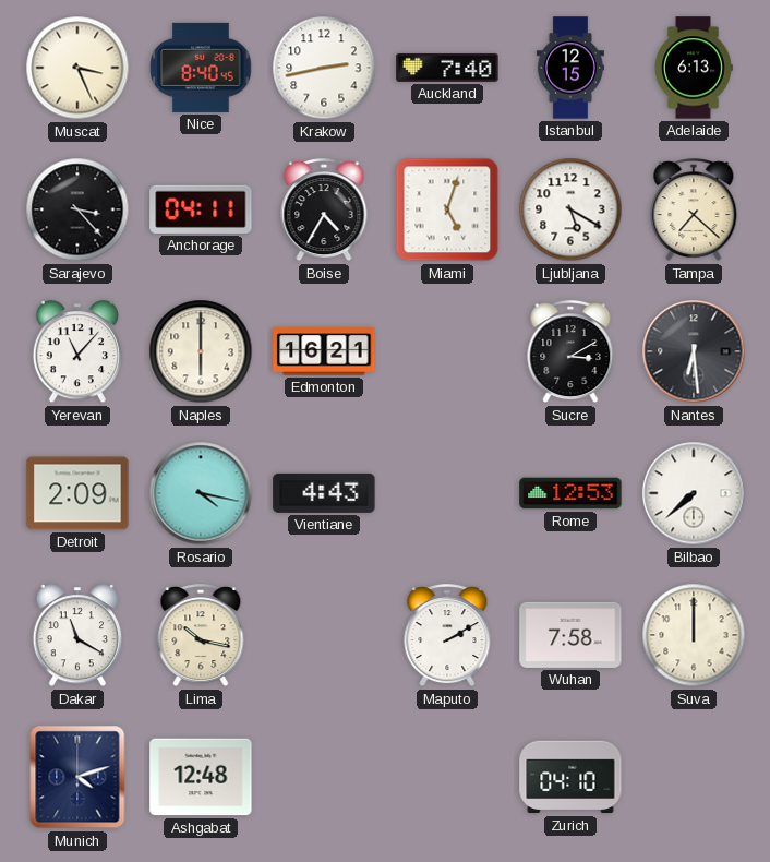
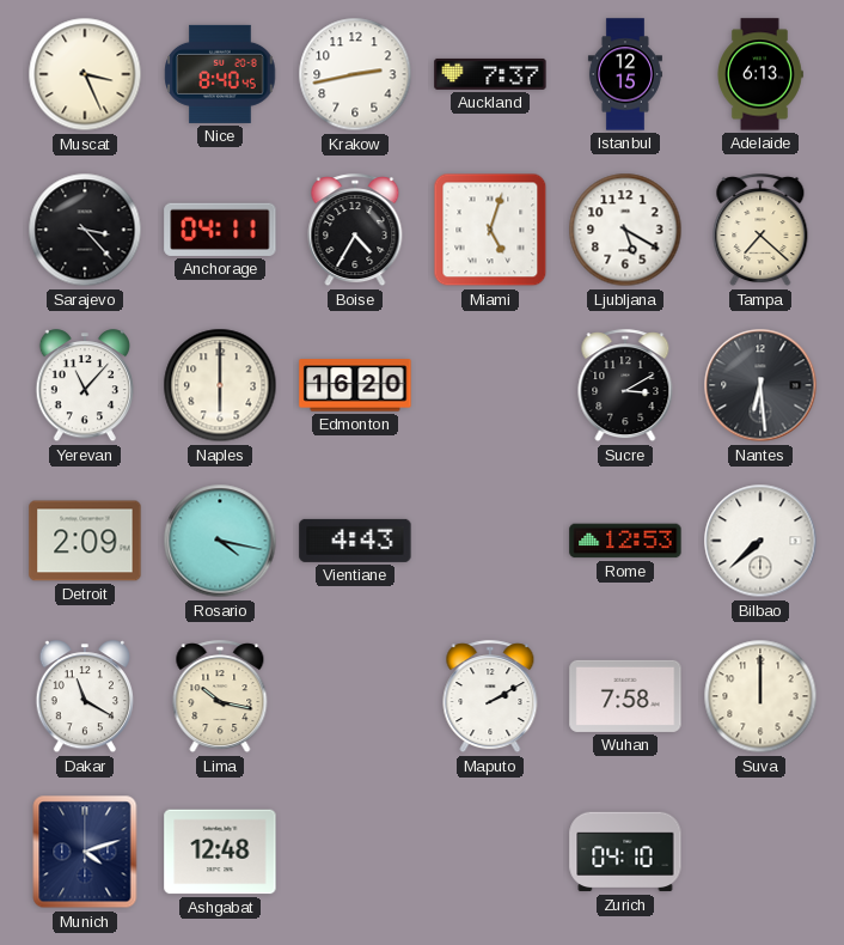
Auckland: 7:40 -> 7:37 (490, 74)
Edmonton: 16:21 -> 16:20 (355, 385)
